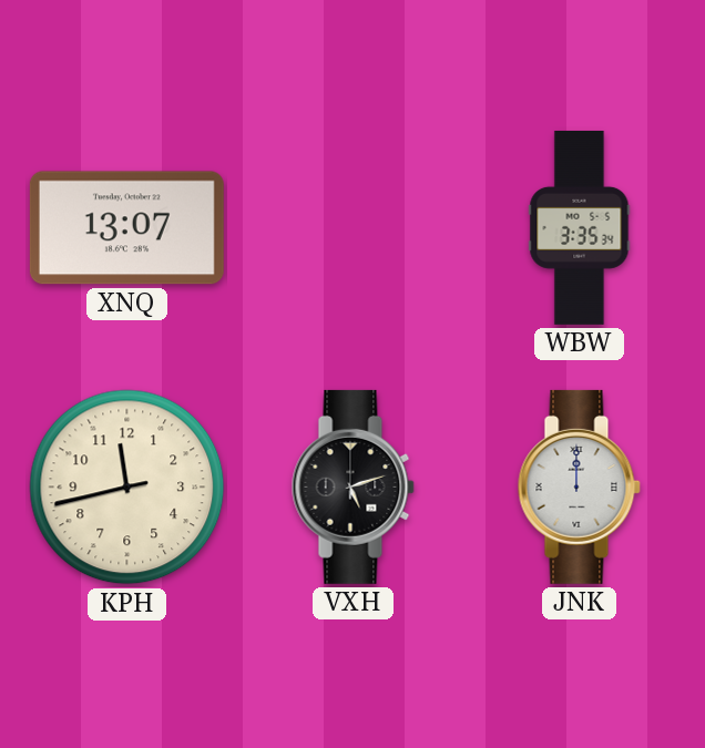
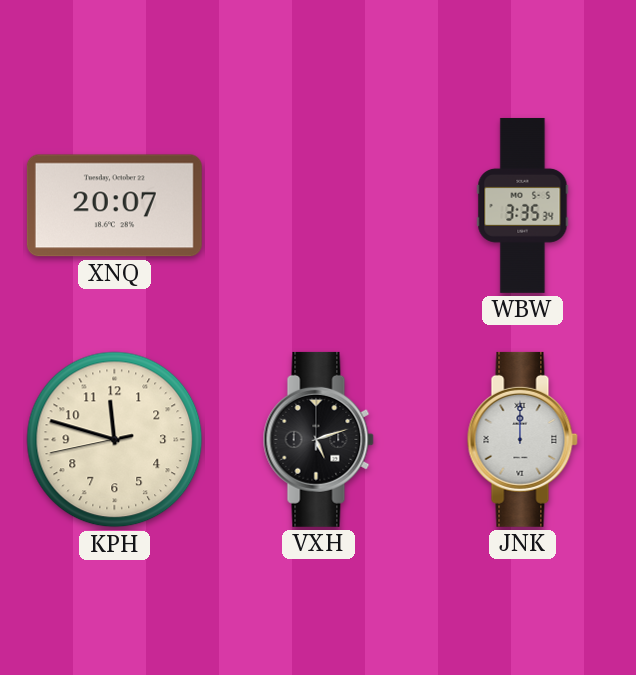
XNQ: 13:07 -> 20:07 (114, 206)
KPH: 11:42 -> 11:47 (115, 440)
